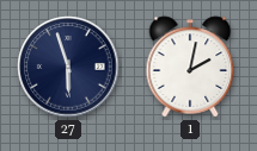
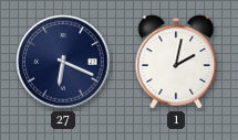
27: 5:57 -> 6:19 (63, 62)
